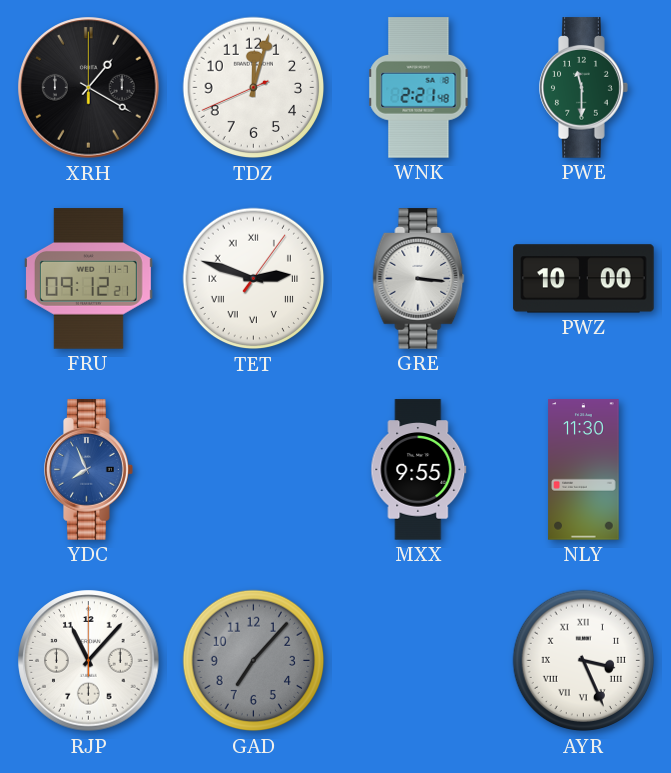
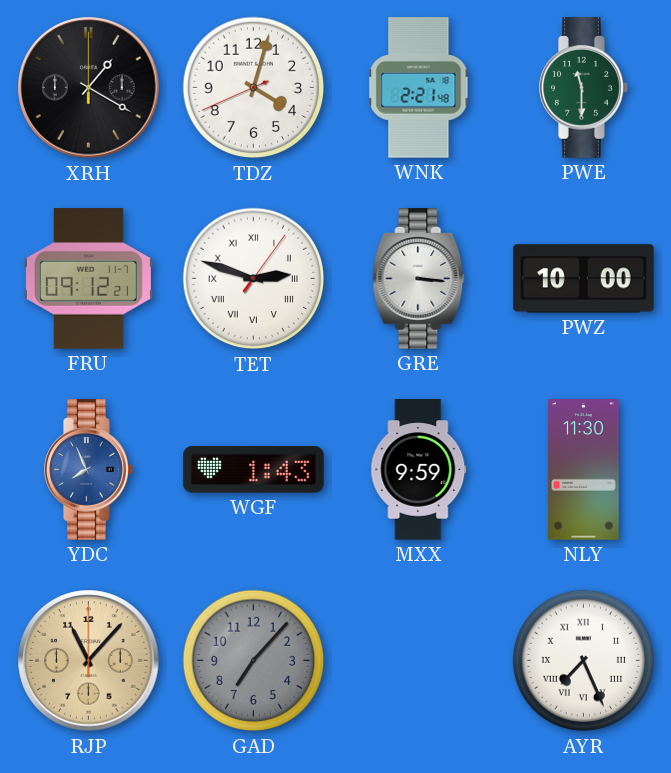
TDZ: 12:02 -> 4:02 (254, 88)
WGF: none -> 1:43 (254, 470)
MXX: 9:55 -> 9:59 (419, 470)
RJP dial: white -> champagne (89, 661)
AYR: 3:26 -> 7:26 (584, 661)
